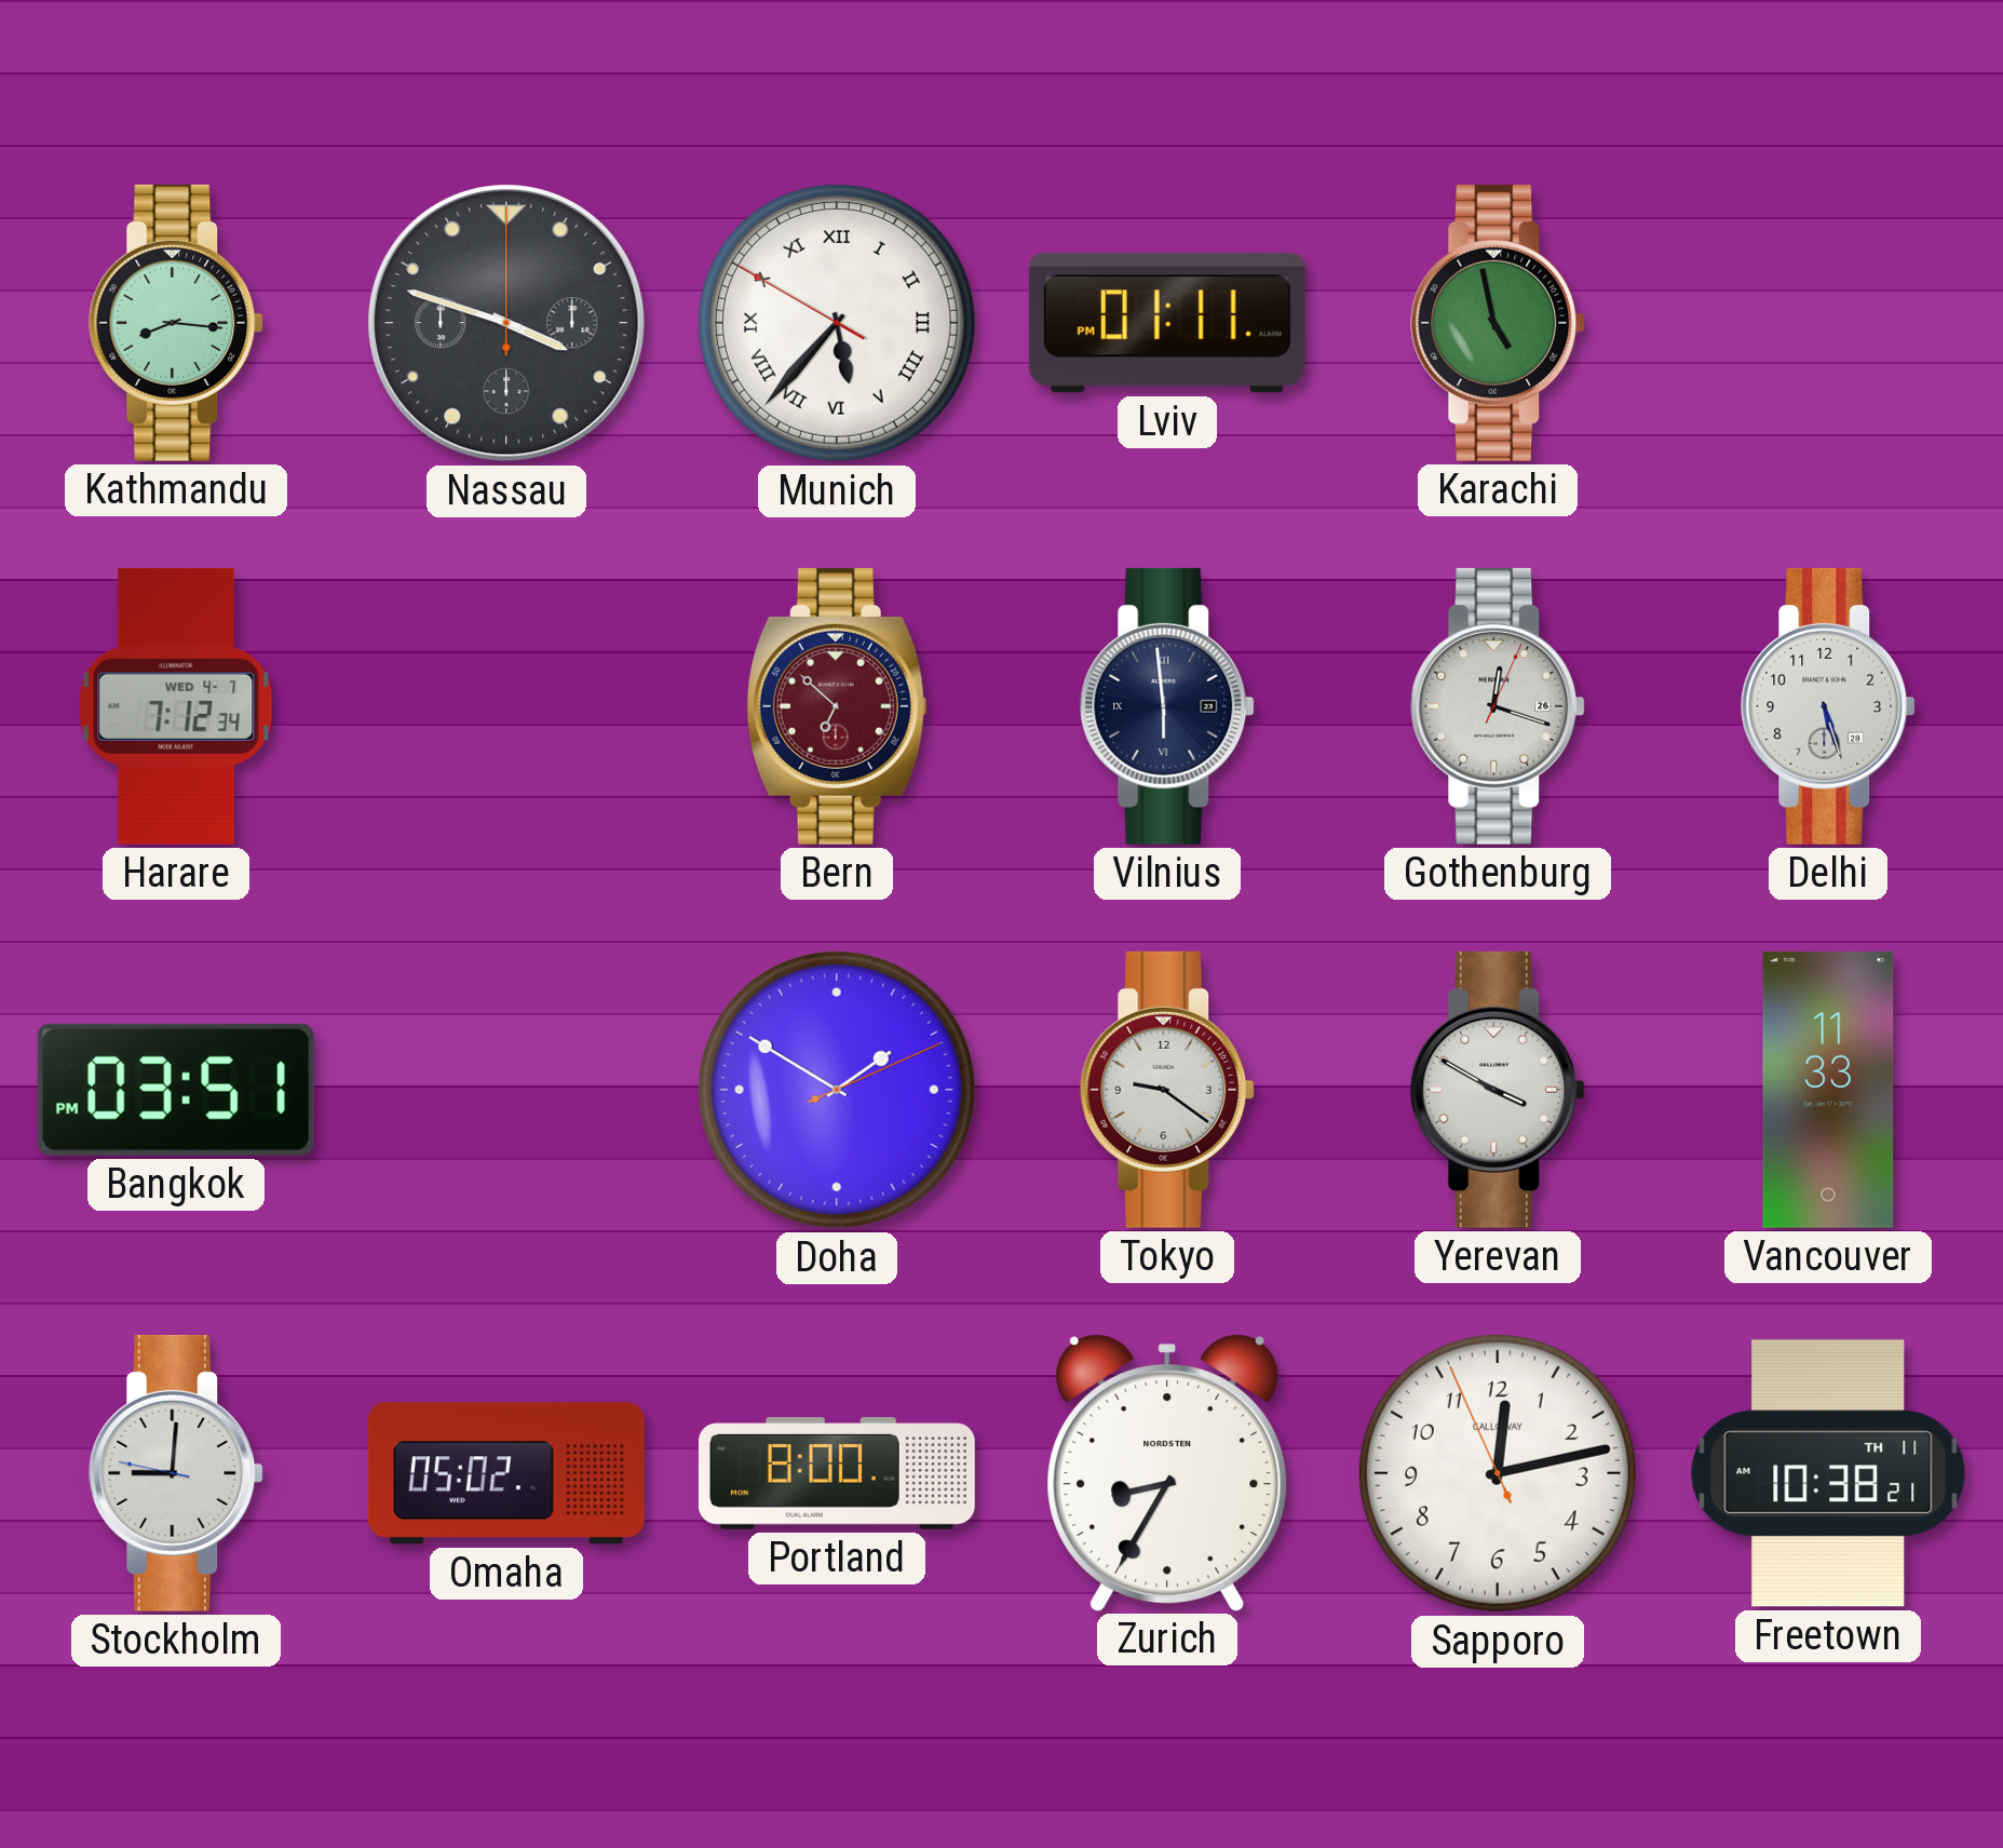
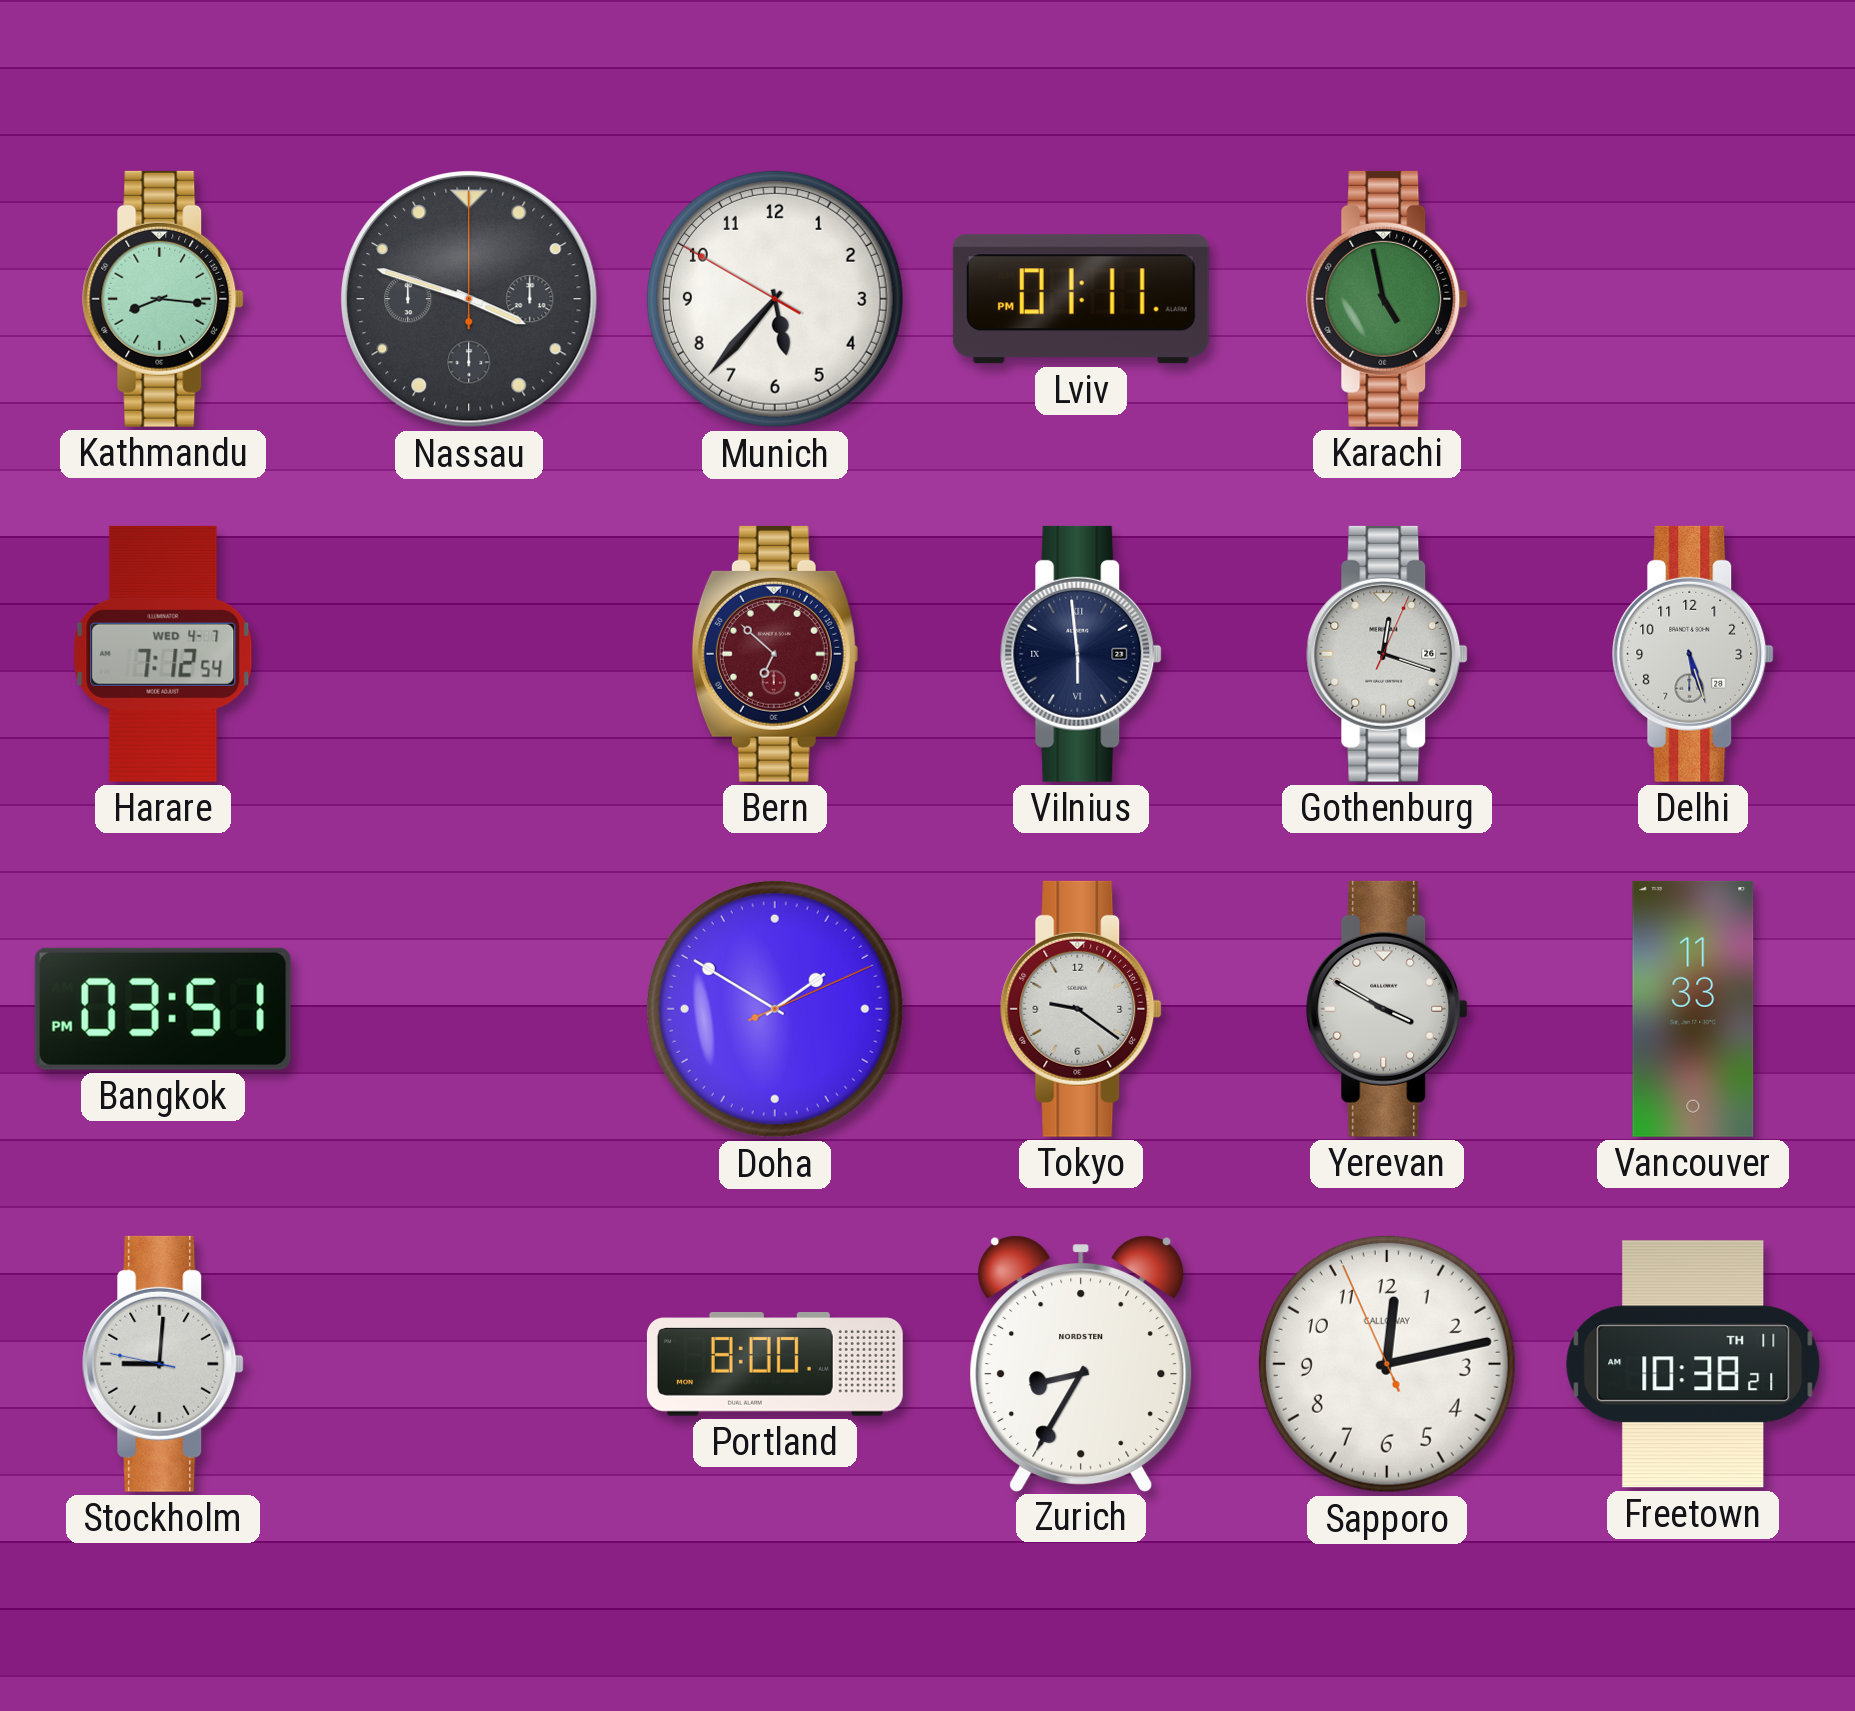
Munich numerals: Roman -> Arabic (775, 299)
Harare: 7:12:34 -> 7:12:54 (163, 654)
Omaha: 05:02 -> none (506, 1473)
